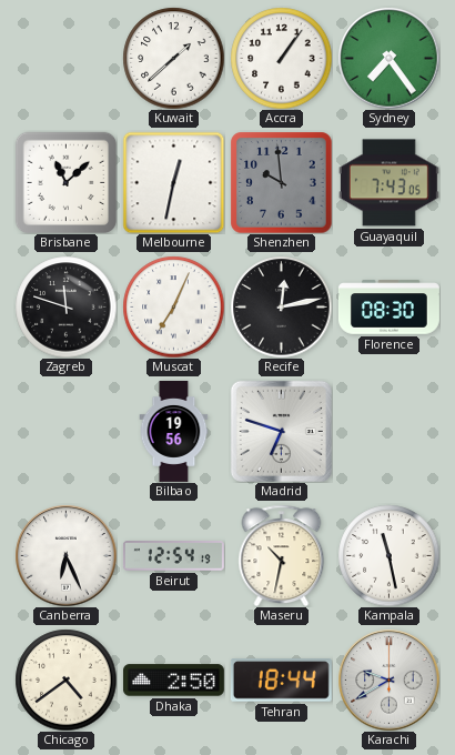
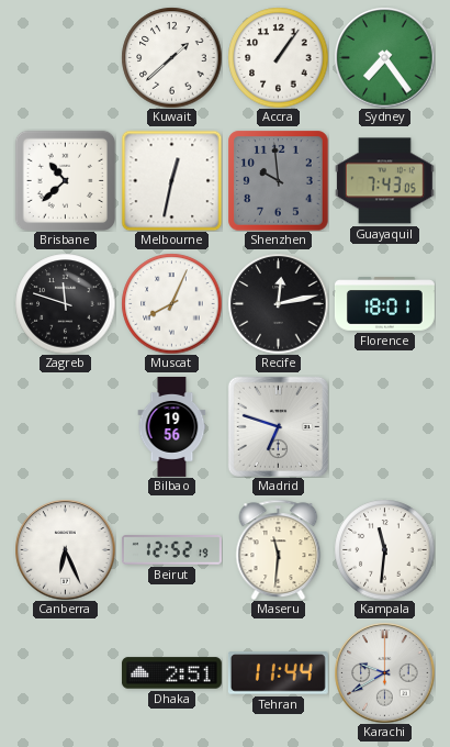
Brisbane: 11:08 -> 10:38 (65, 180)
Muscat: 7:04 -> 8:04 (171, 303)
Florence: 08:30 -> 18:01 (384, 304)
Beirut: 12:54 -> 12:52 (171, 550)
Maseru: 10:32 -> 11:31 (279, 549)
Kampala: 11:28 -> 11:31 (384, 549)
Chicago: 4:39 -> none (65, 679)
Dhaka: 2:50 -> 2:51 (171, 673)
Tehran: 18:44 -> 11:44 (278, 673)
